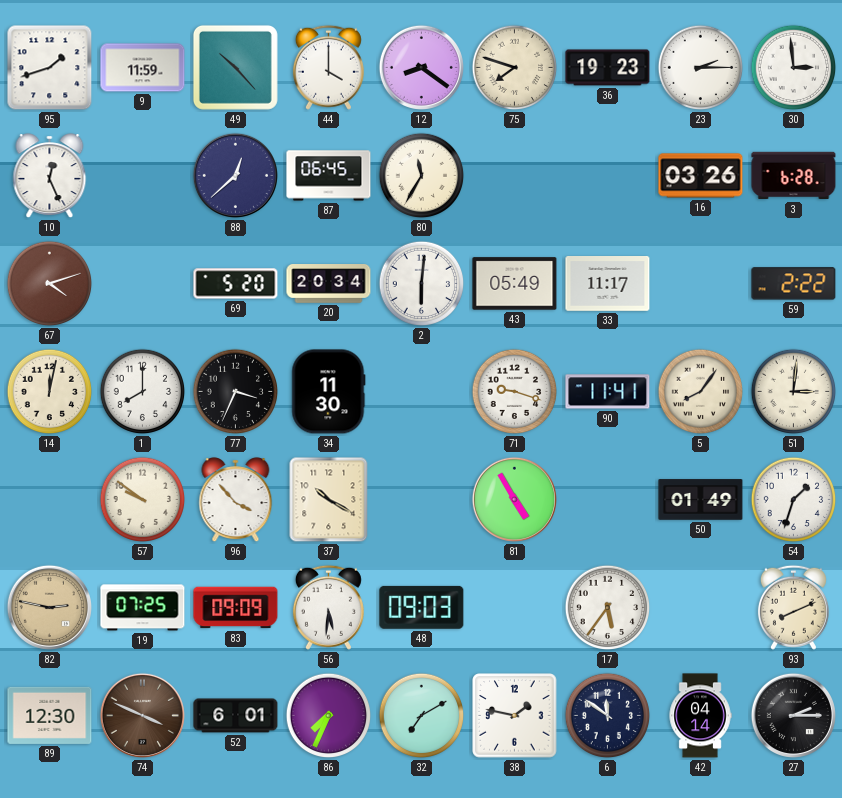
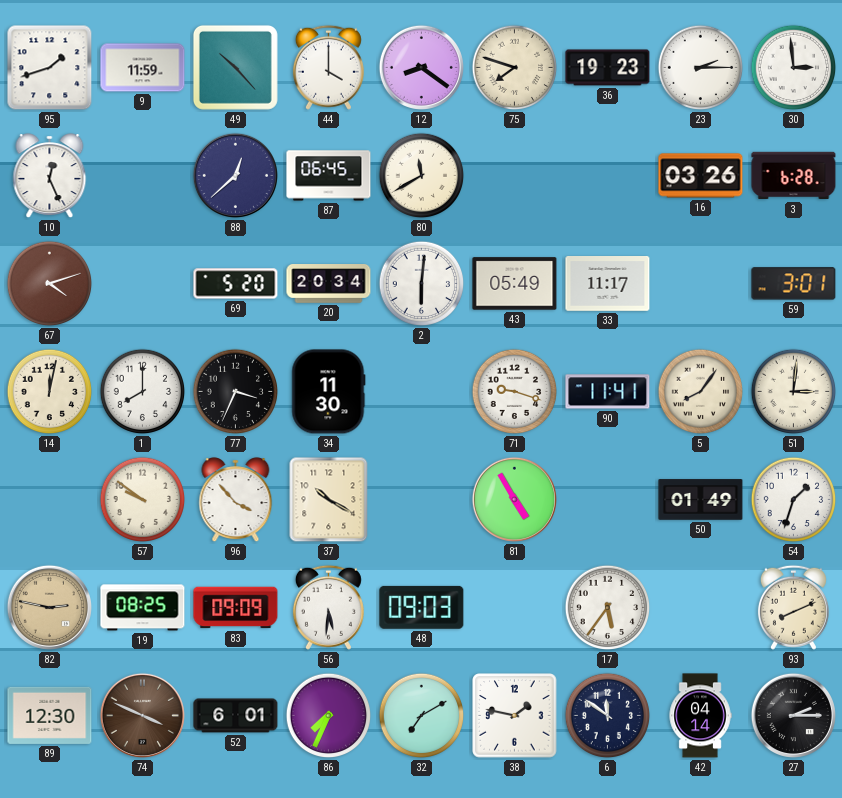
80: 11:35 -> 11:40 (422, 176)
59: 2:22 -> 3:01 (794, 284)
19: 07:25 -> 08:25 (143, 608)
